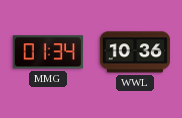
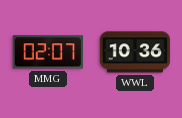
MMG: 01:34 -> 02:07 (48, 52)
